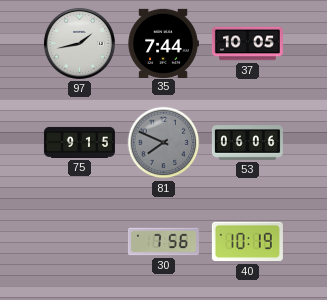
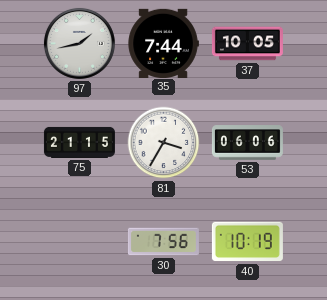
75: 9:15 -> 21:15 (79, 142)
81: 7:49 -> 3:35 (164, 143)
81 dial: grey -> white (164, 143)
